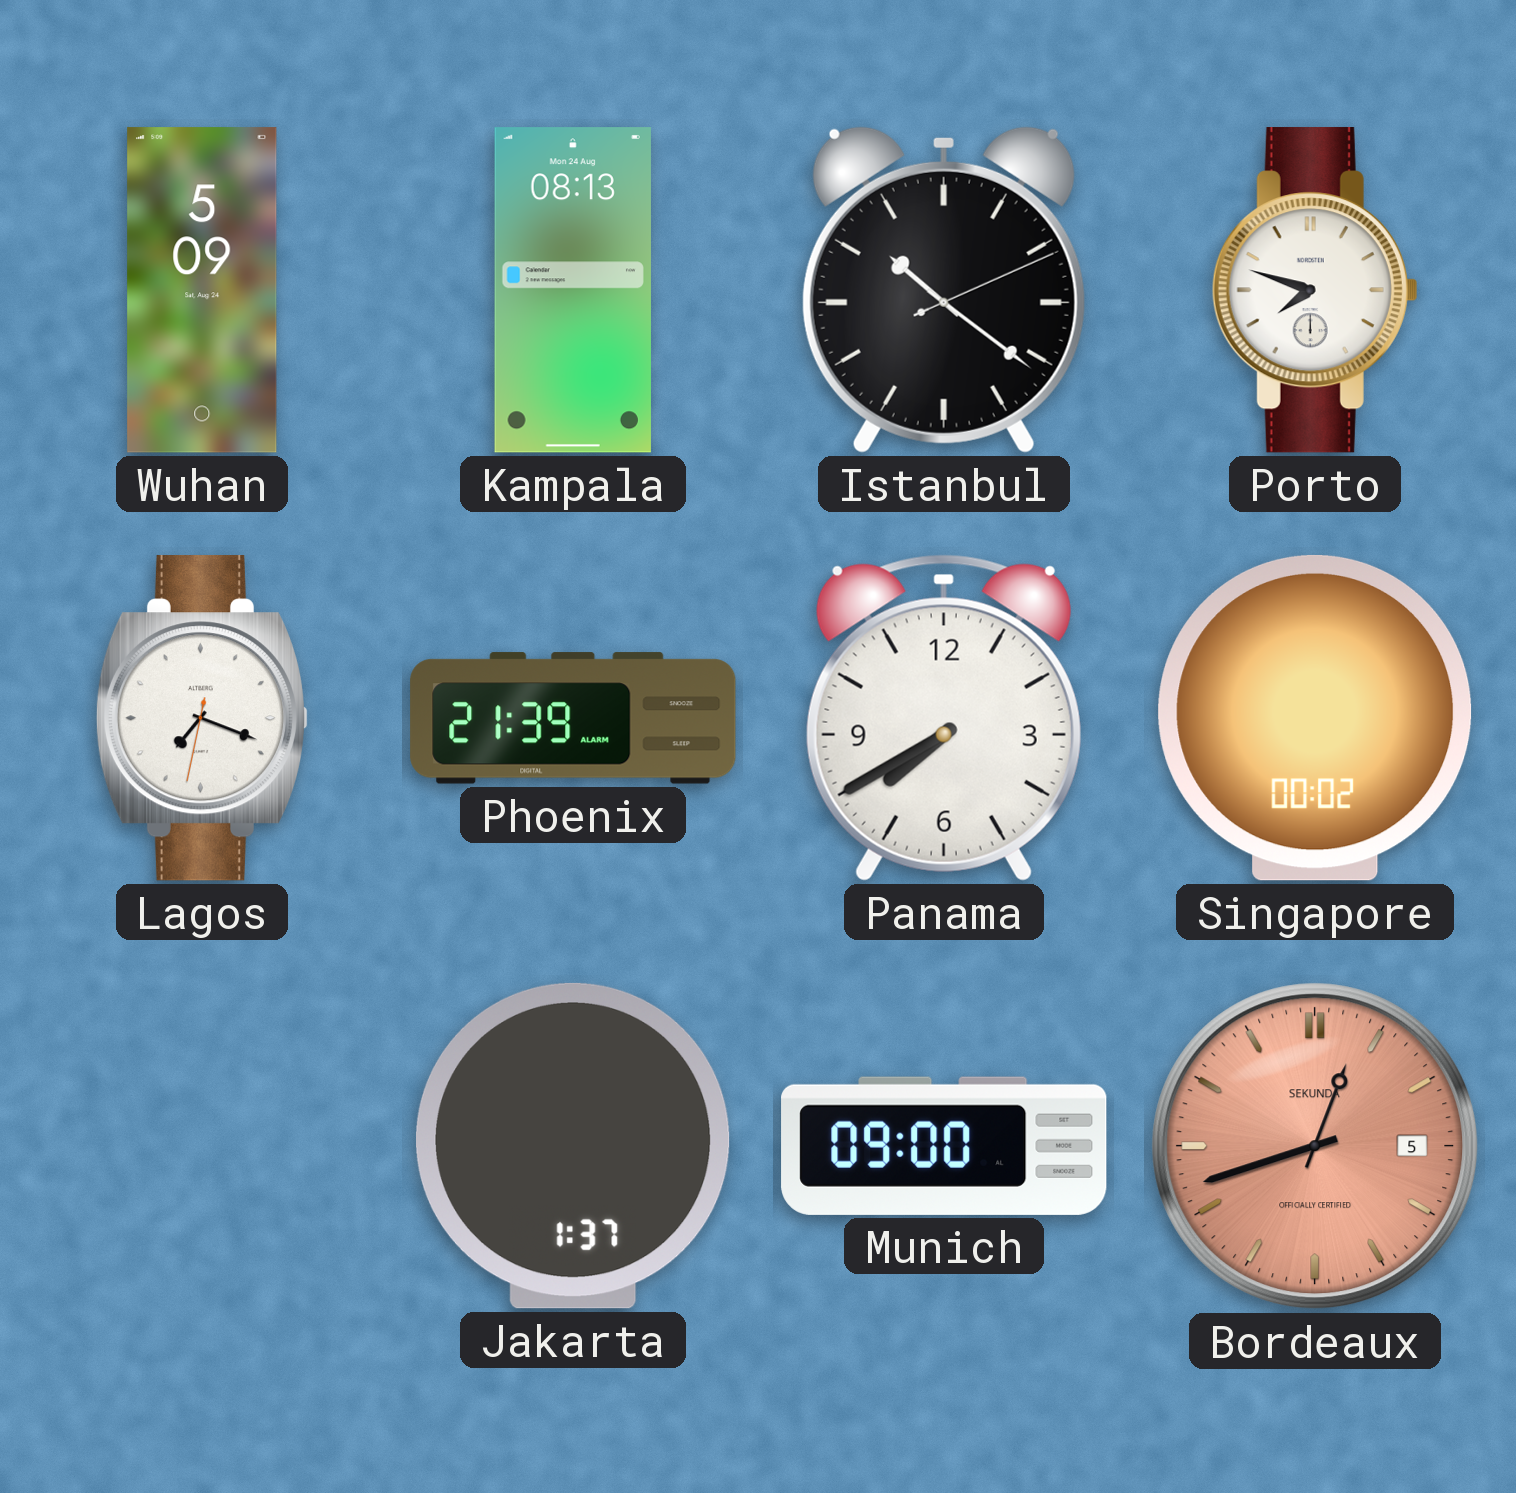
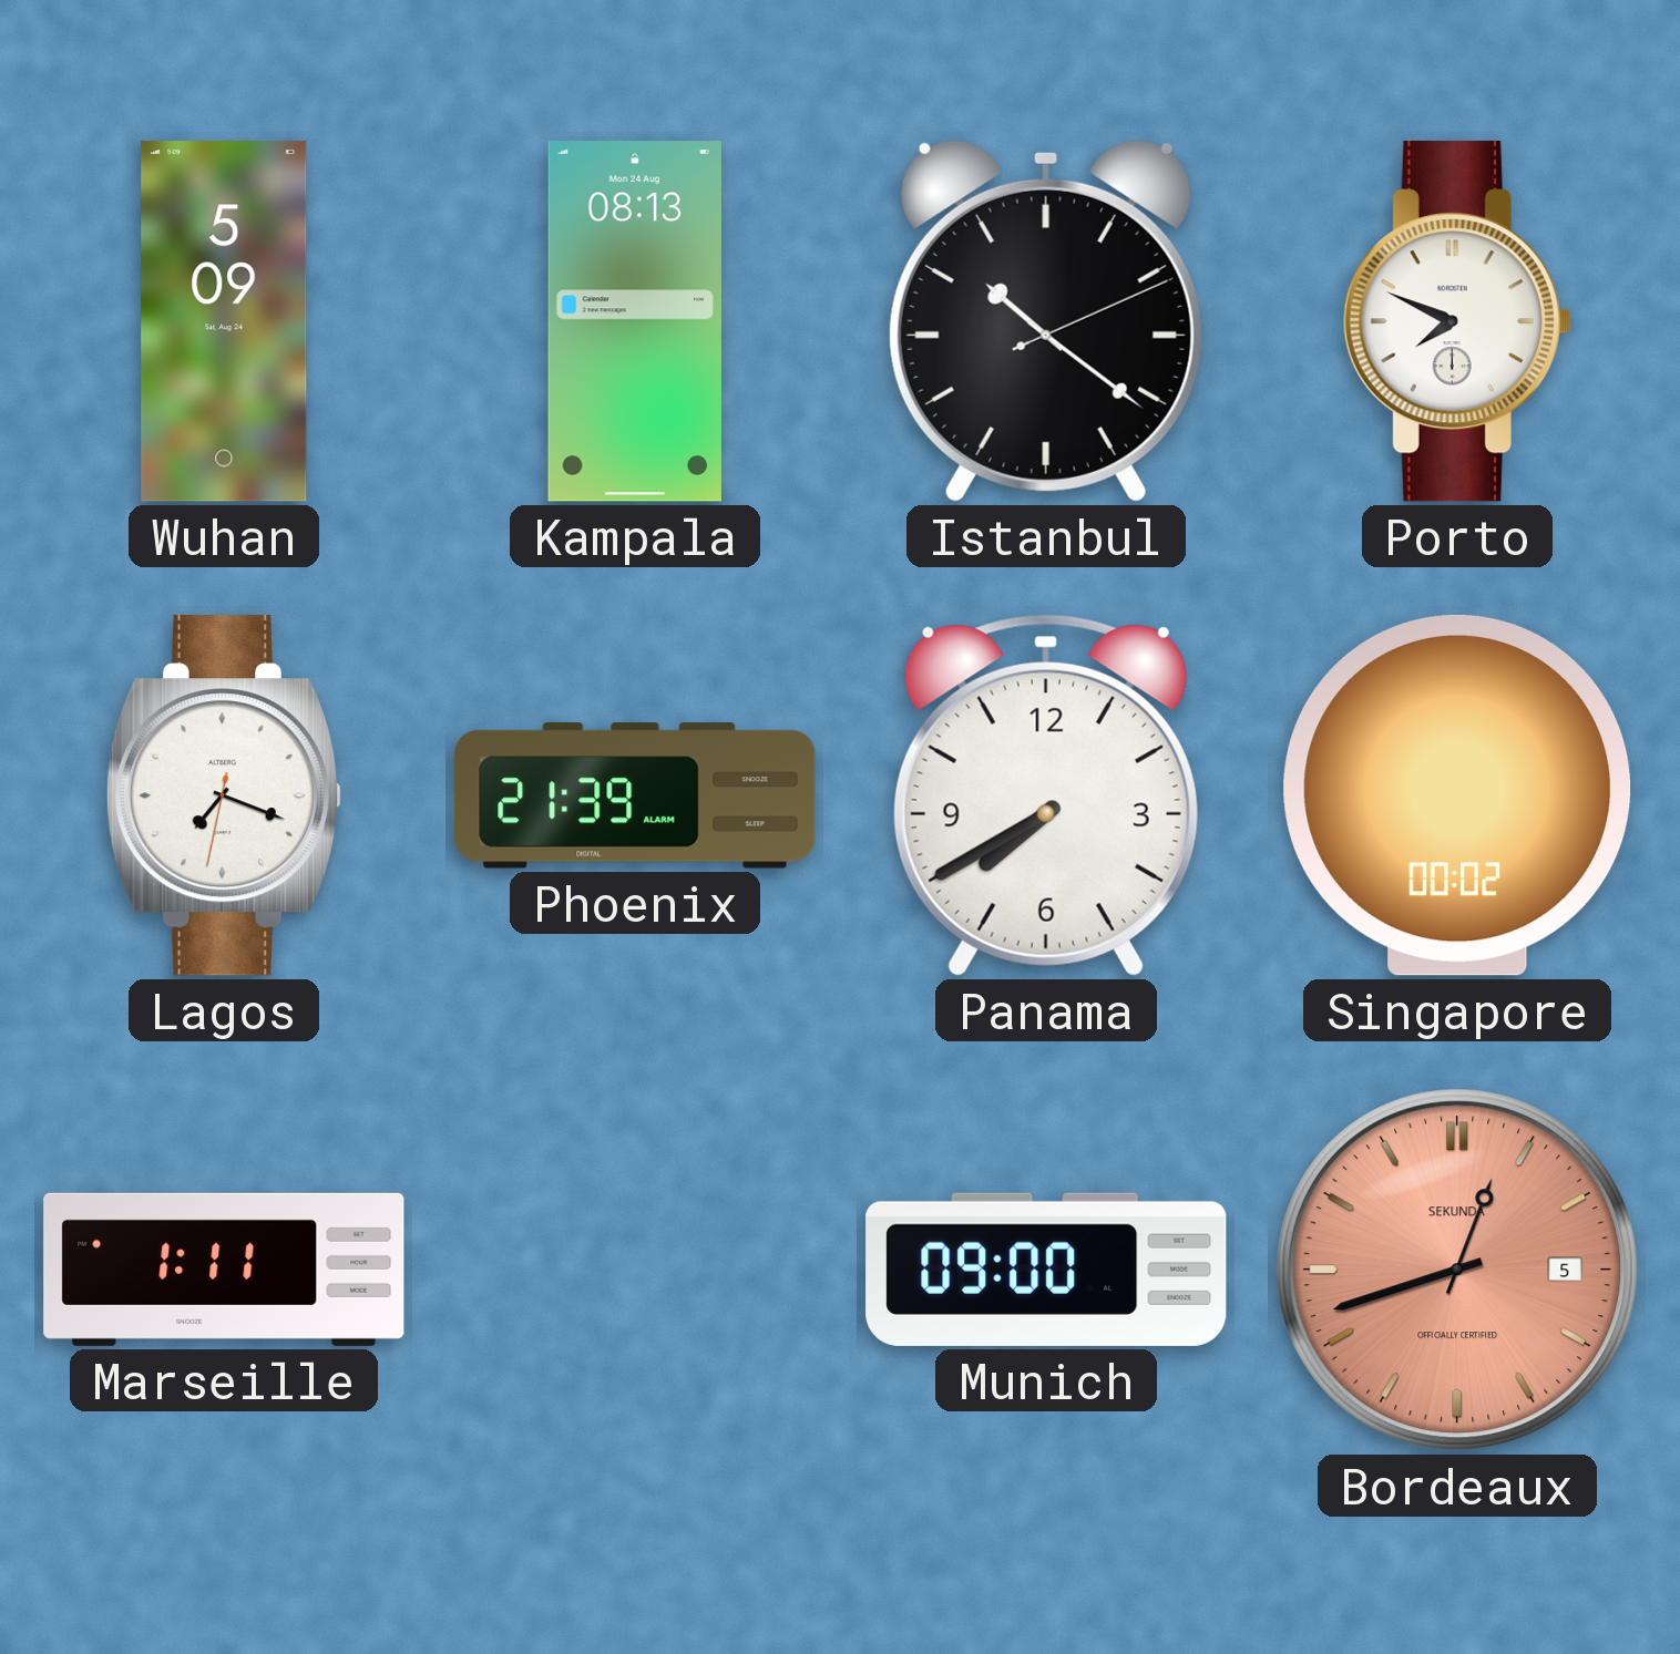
Porto: 7:48 -> 7:49 (1457, 321)
Marseille: none -> 1:11 (224, 1270)
Jakarta: 1:37 -> none (574, 1146)
